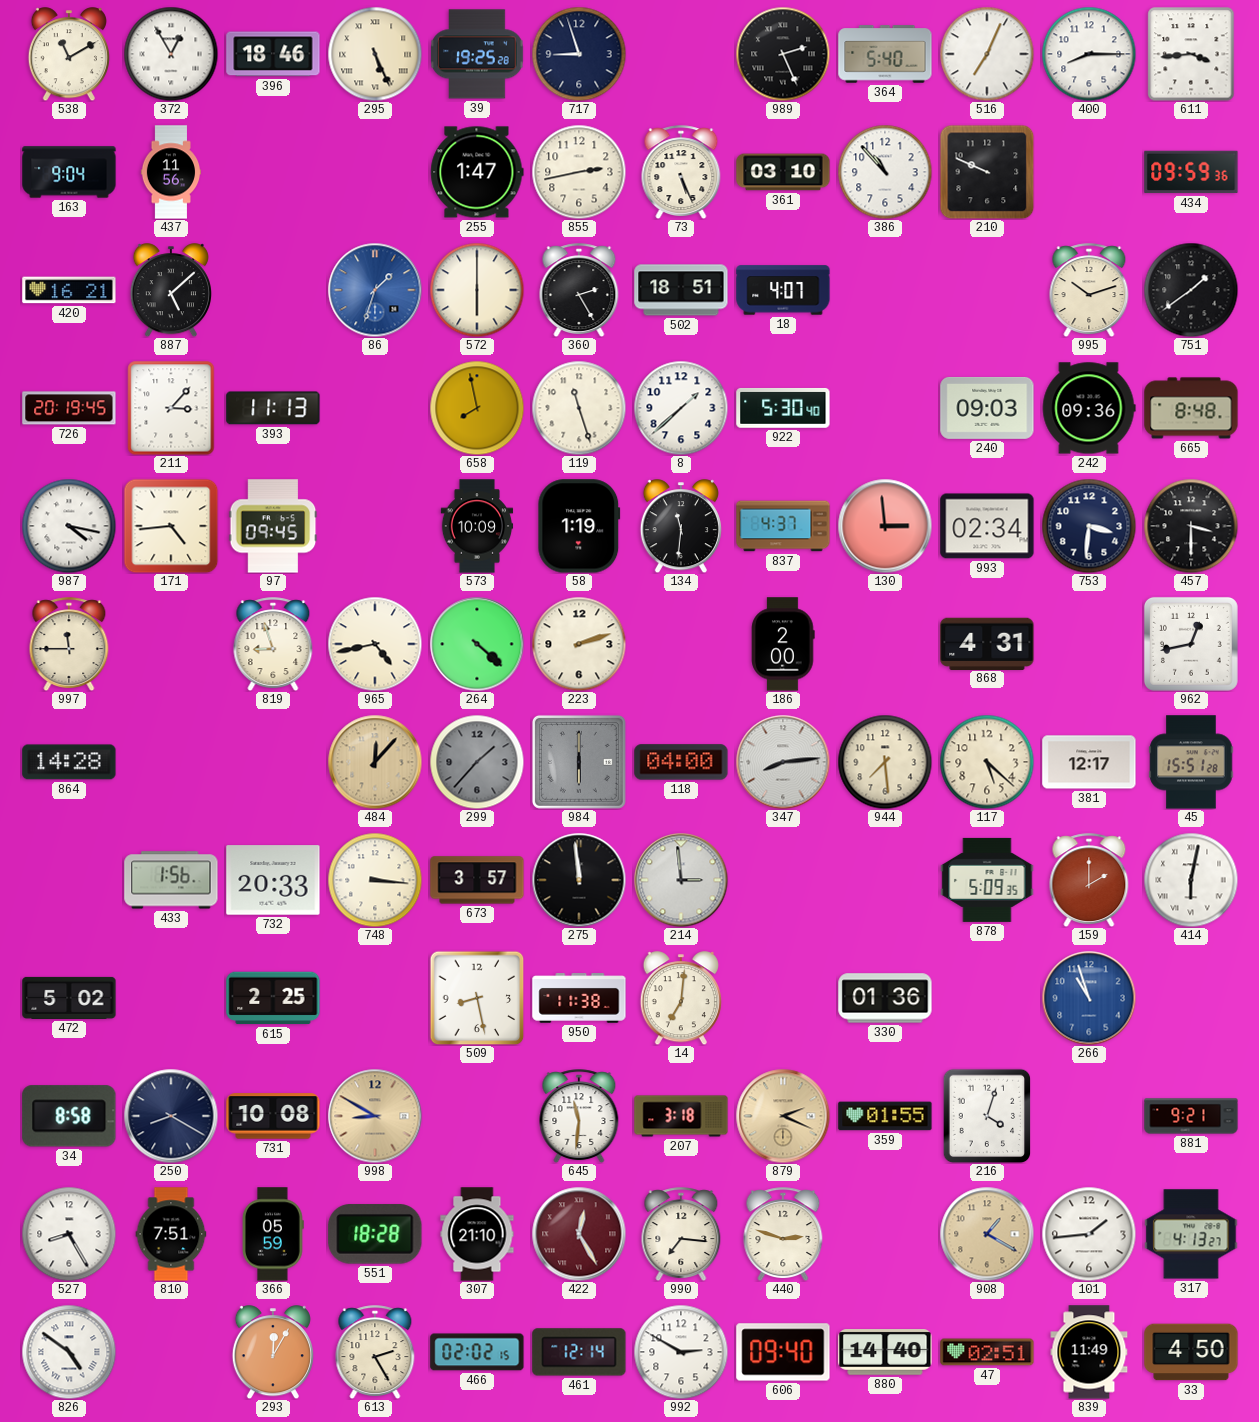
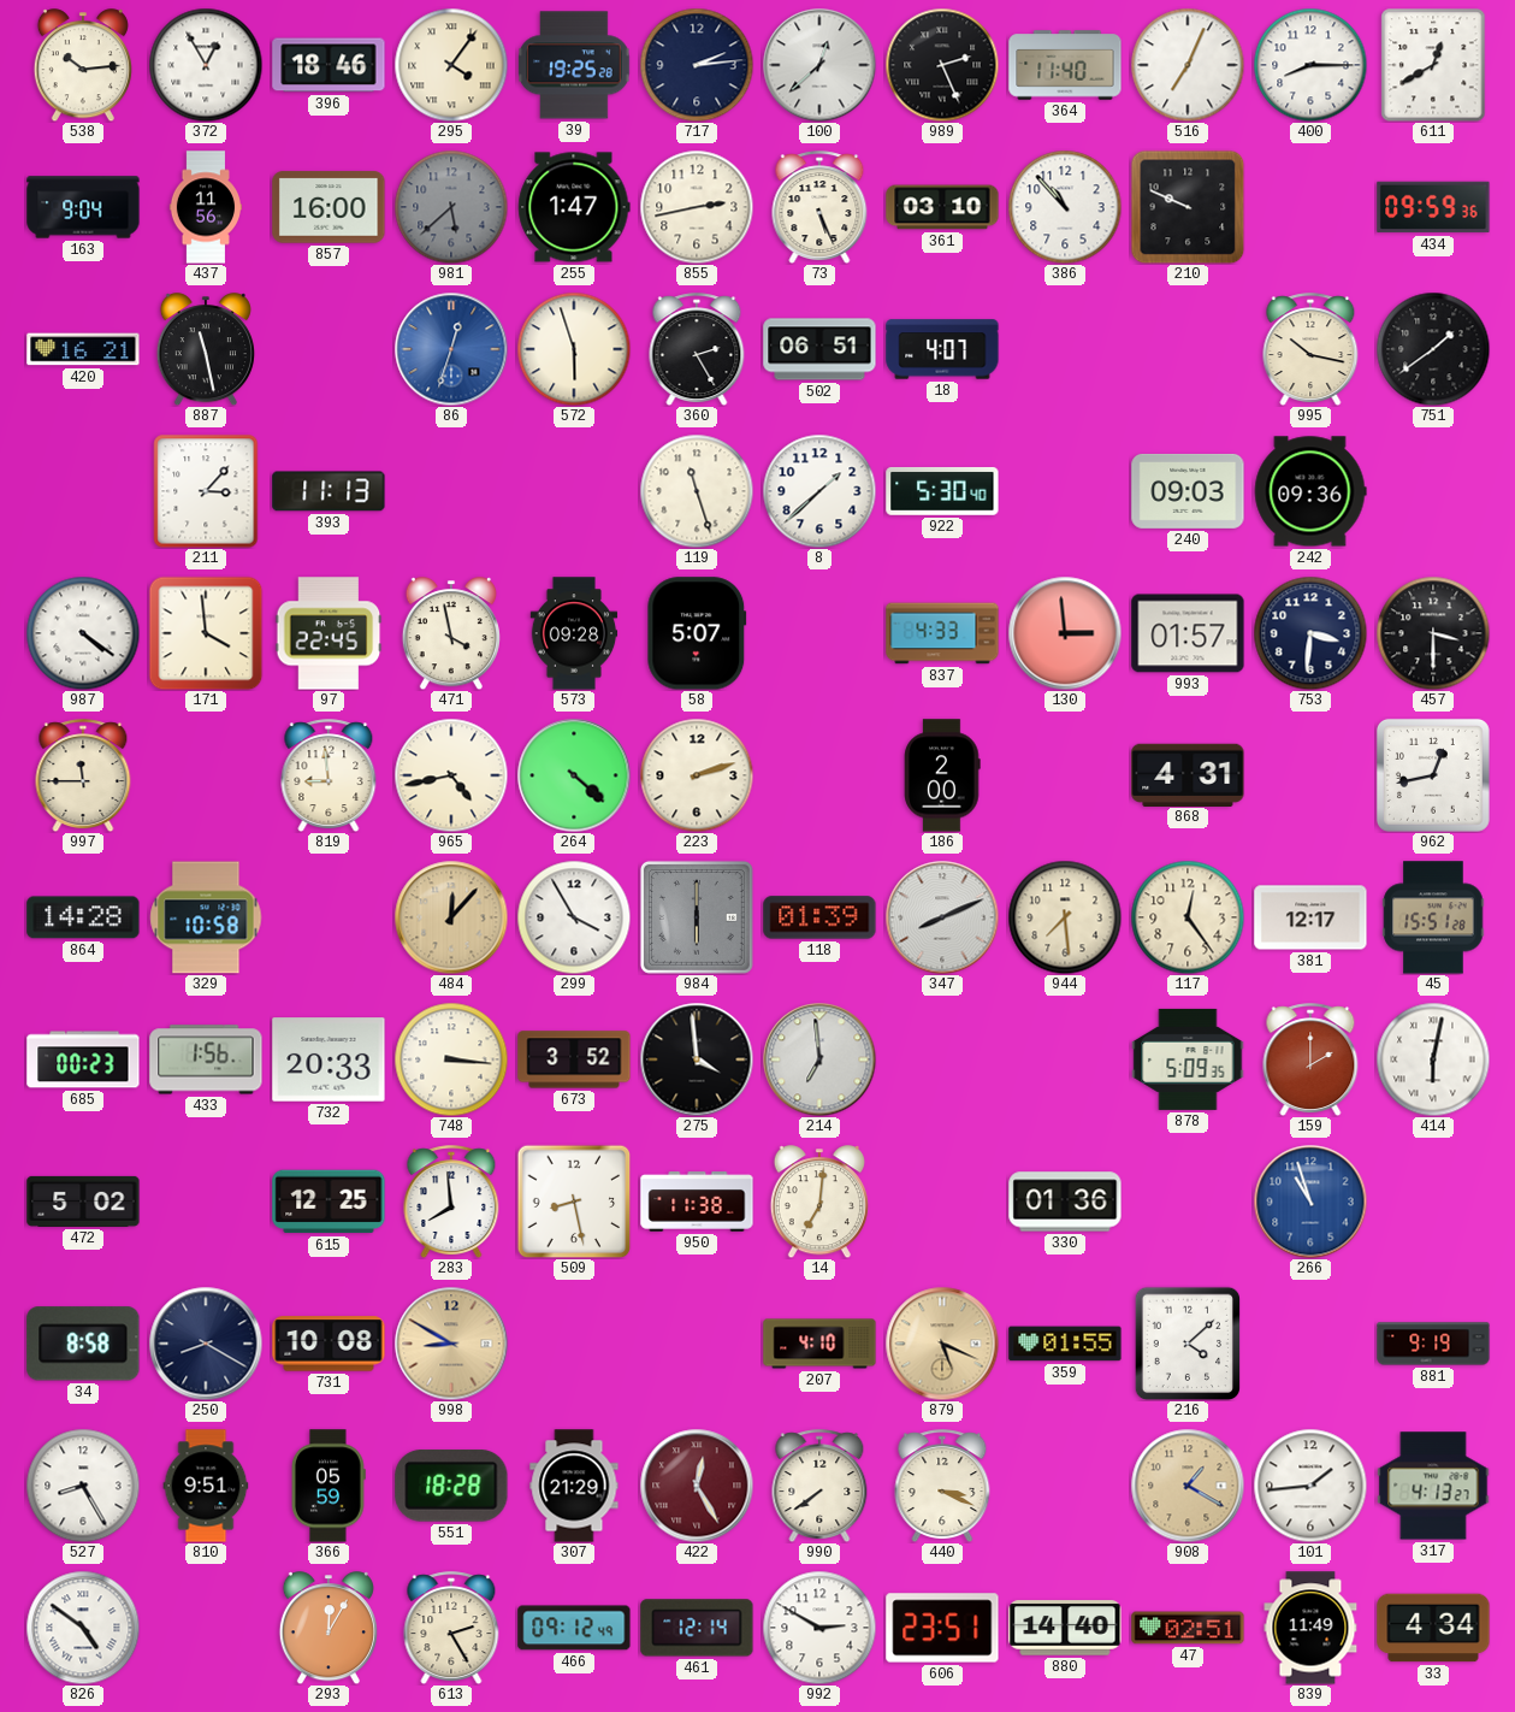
538: 11:10 -> 10:14 (83, 65)
295: 5:26 -> 4:06 (451, 65)
717: 8:57 -> 2:14 (697, 65)
100: none -> 12:38 (819, 65)
364: 5:40 -> 11:40 (1065, 65)
611: 3:44 -> 12:40 (1433, 65)
857: none -> 16:00 (329, 207)
981: none -> 5:38 (451, 207)
887: 5:08 -> 11:28 (206, 349)
86: 1:33 -> 12:33 (451, 349)
572: 6:00 -> 5:57 (574, 349)
502: 18:51 -> 06:51 (819, 349)
995: 10:12 -> 10:17 (1310, 349)
726: 20:19 -> none (69, 408)
658: 7:58 -> none (477, 408)
665: 8:48 -> none (1191, 408)
987: 4:17 -> 4:21 (83, 633)
171: 4:44 -> 3:59 (206, 633)
97: 09:45 -> 22:45 (329, 633)
471: none -> 3:58 (451, 633)
573: 10:09 -> 09:28 (574, 633)
58: 1:19 -> 5:07 (697, 633)
134: 11:31 -> none (681, 526)
837: 4:37 -> 4:33 (942, 633)
993: 02:34 -> 01:57 (1188, 633)
819: 8:57 -> 8:59 (329, 775)
329: none -> 10:58 (206, 917)
299: 1:37 -> 3:55 (574, 917)
299 dial: grey -> white (574, 917)
118: 04:00 -> 01:39 (819, 917)
347: 8:14 -> 8:11 (942, 917)
117: 5:22 -> 12:24 (1188, 917)
685: none -> 00:23 (83, 1059)
673: 3:57 -> 3:52 (574, 1059)
275: 11:59 -> 3:59 (697, 1059)
214: 2:59 -> 6:59 (819, 1059)
615: 2:25 -> 12:25 (329, 1202)
283: none -> 7:59 (451, 1202)
645: 11:31 -> none (579, 1116)
207: 3:18 -> 4:10 (819, 1344)
879: 2:19 -> 5:19 (942, 1344)
216: 4:03 -> 4:08 (1188, 1344)
881: 9:21 -> 9:19 (1433, 1344)
810: 7:51 -> 9:51 (206, 1486)
307: 21:10 -> 21:29 (574, 1486)
990: 7:16 -> 7:39 (819, 1486)
440: 2:48 -> 3:19 (942, 1486)
466: 02:02 -> 09:12 (574, 1628)
606: 09:40 -> 23:51 (942, 1628)
33: 4:50 -> 4:34 (1433, 1628)
